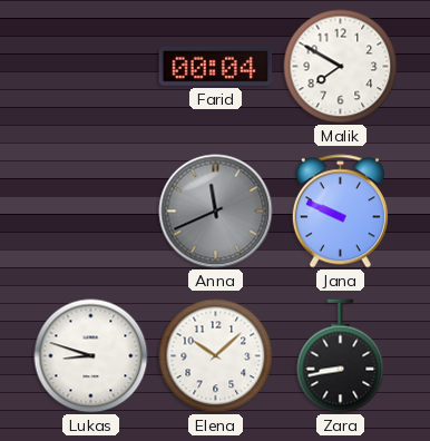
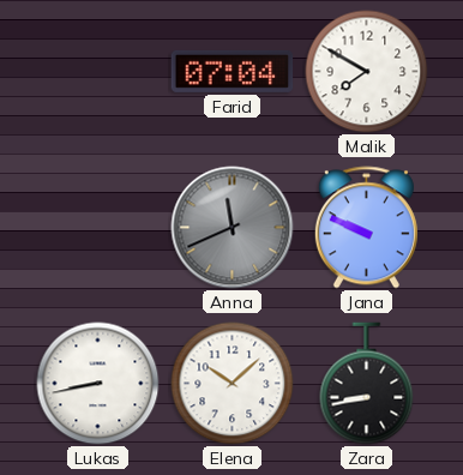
Farid: 00:04 -> 07:04 (233, 71)
Lukas: 8:48 -> 8:43 (98, 384)
